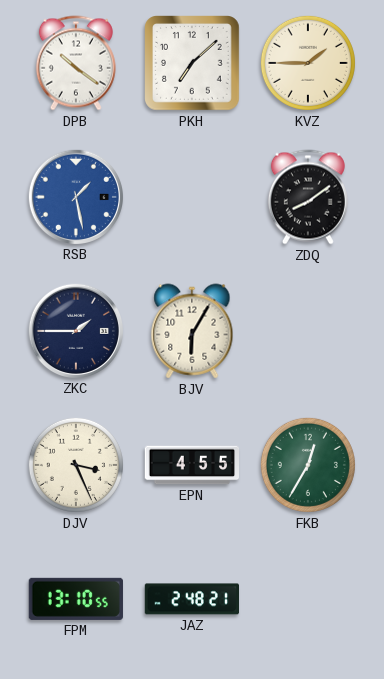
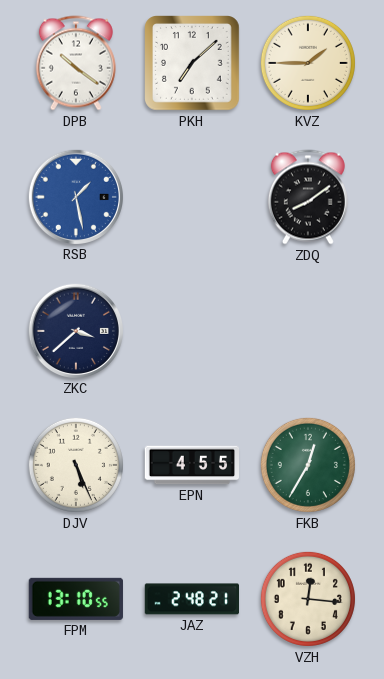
ZKC: 1:45 -> 3:38 (75, 330)
BJV: 6:05 -> none (192, 331)
DJV: 3:26 -> 5:26 (76, 465)
VZH: none -> 12:16 (308, 599)
